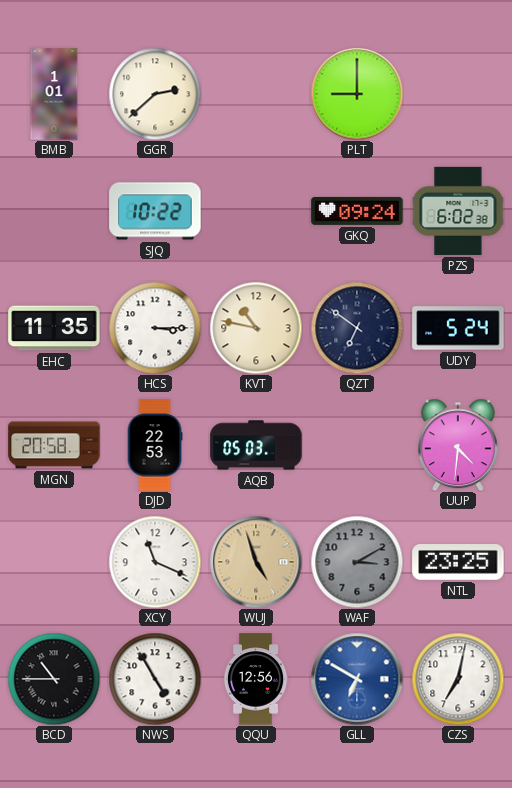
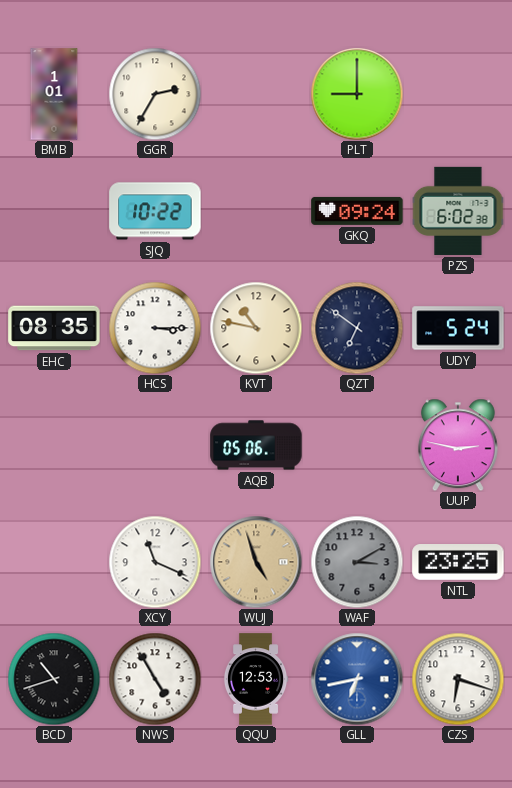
GGR: 2:38 -> 2:35 (155, 94)
EHC: 11:35 -> 08:35 (54, 328)
MGN: 20:58 -> none (54, 445)
DJD: 22:53 -> none (155, 445)
AQB: 05:03 -> 05:06 (256, 445)
UUP: 4:31 -> 2:47 (458, 445)
BCD: 10:45 -> 10:42 (54, 679)
QQU: 12:56 -> 12:53 (256, 679)
GLL: 6:50 -> 6:43 (357, 679)
CZS: 7:02 -> 6:18 (458, 679)
